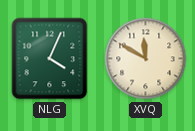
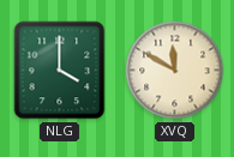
NLG: 4:04 -> 4:00 (60, 71)
